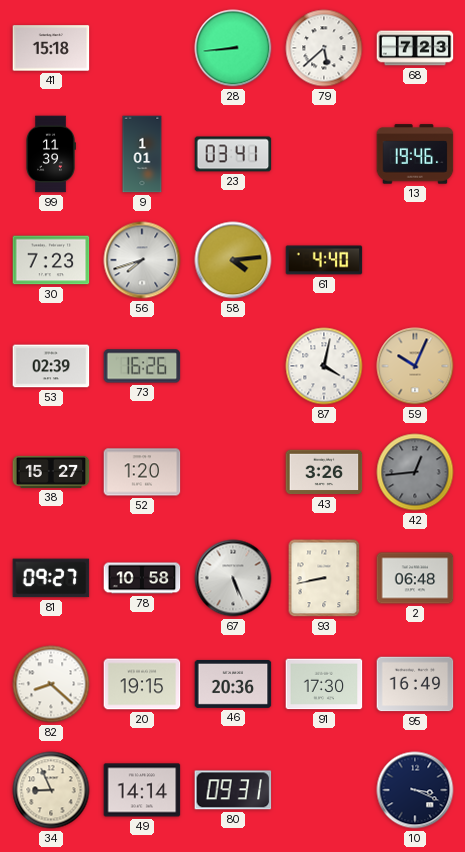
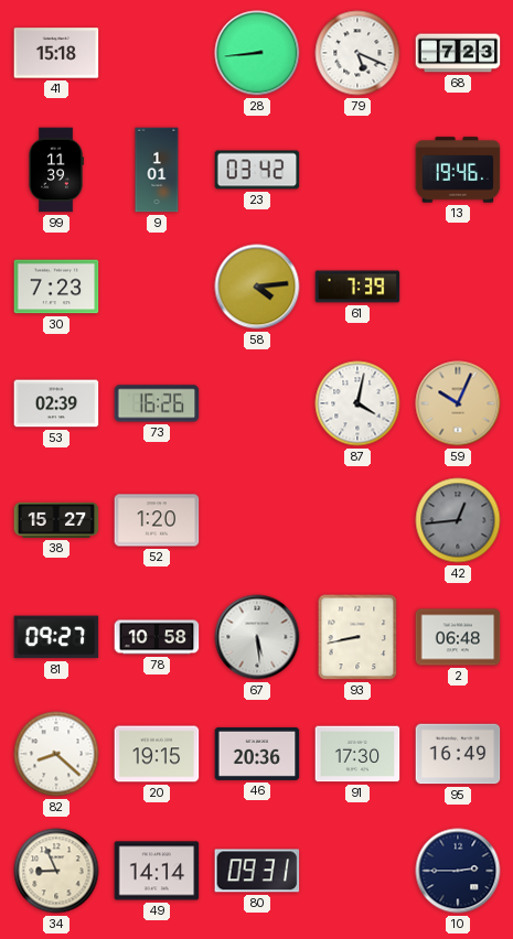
79: 5:38 -> 5:19 (357, 53)
23: 03:41 -> 03:42 (257, 170)
56: 7:42 -> none (142, 260)
61: 4:40 -> 7:39 (357, 287)
43: 3:26 -> none (324, 472)
67: 5:26 -> 5:29 (257, 637)
10: 3:19 -> 2:45 (458, 871)
